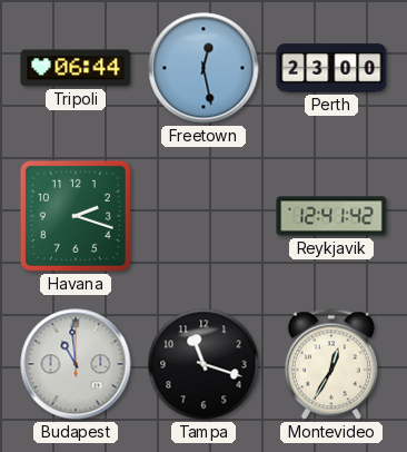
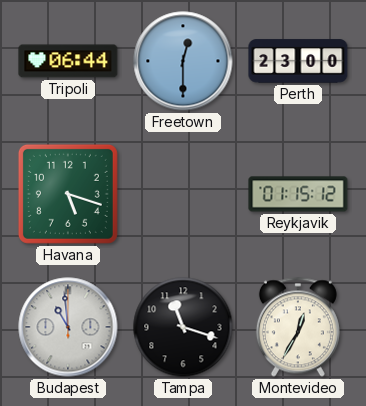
Freetown: 12:28 -> 12:30 (183, 61)
Havana: 2:18 -> 5:18 (68, 194)
Reykjavik: 12:41 -> 01:15 (298, 194)
